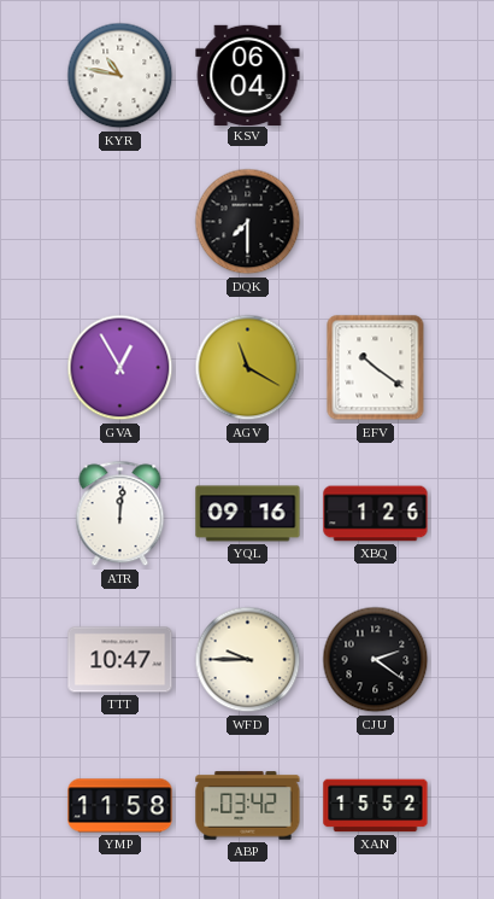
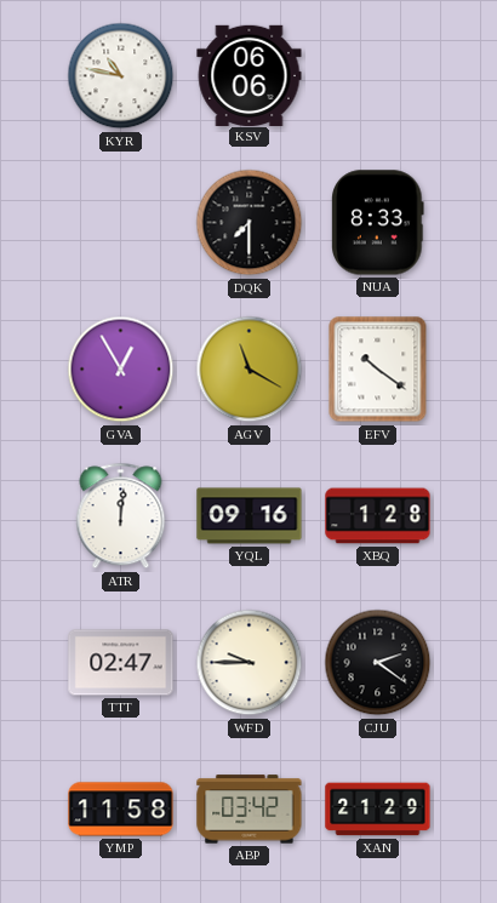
KSV: 06:04 -> 06:06 (250, 75)
NUA: none -> 8:33 (378, 223)
XBQ: 1:26 -> 1:28 (378, 516)
TTT: 10:47 -> 02:47 (121, 663)
XAN: 15:52 -> 21:29 (378, 810)
